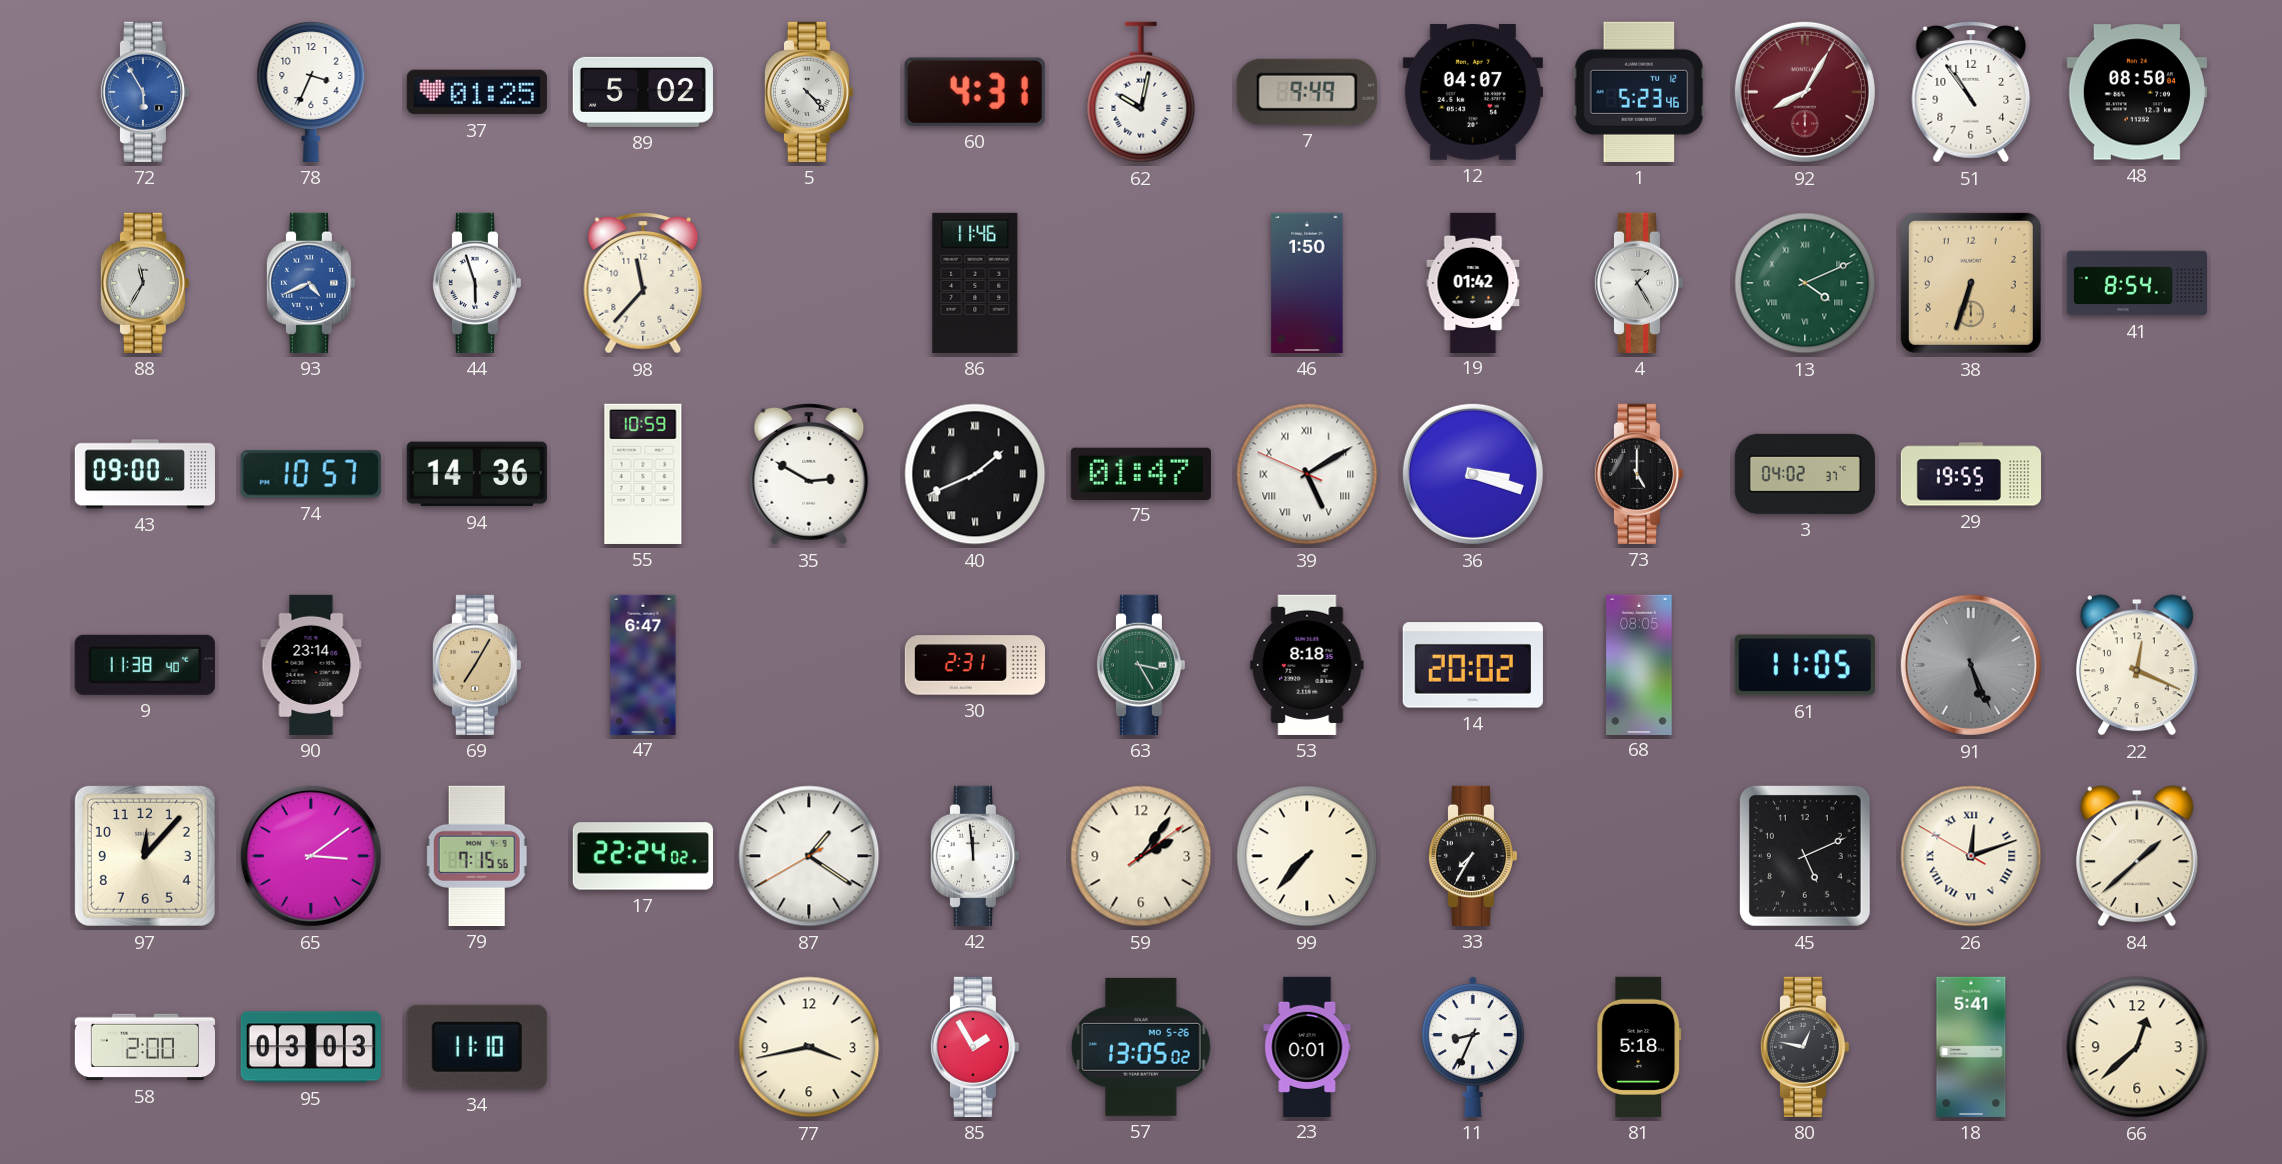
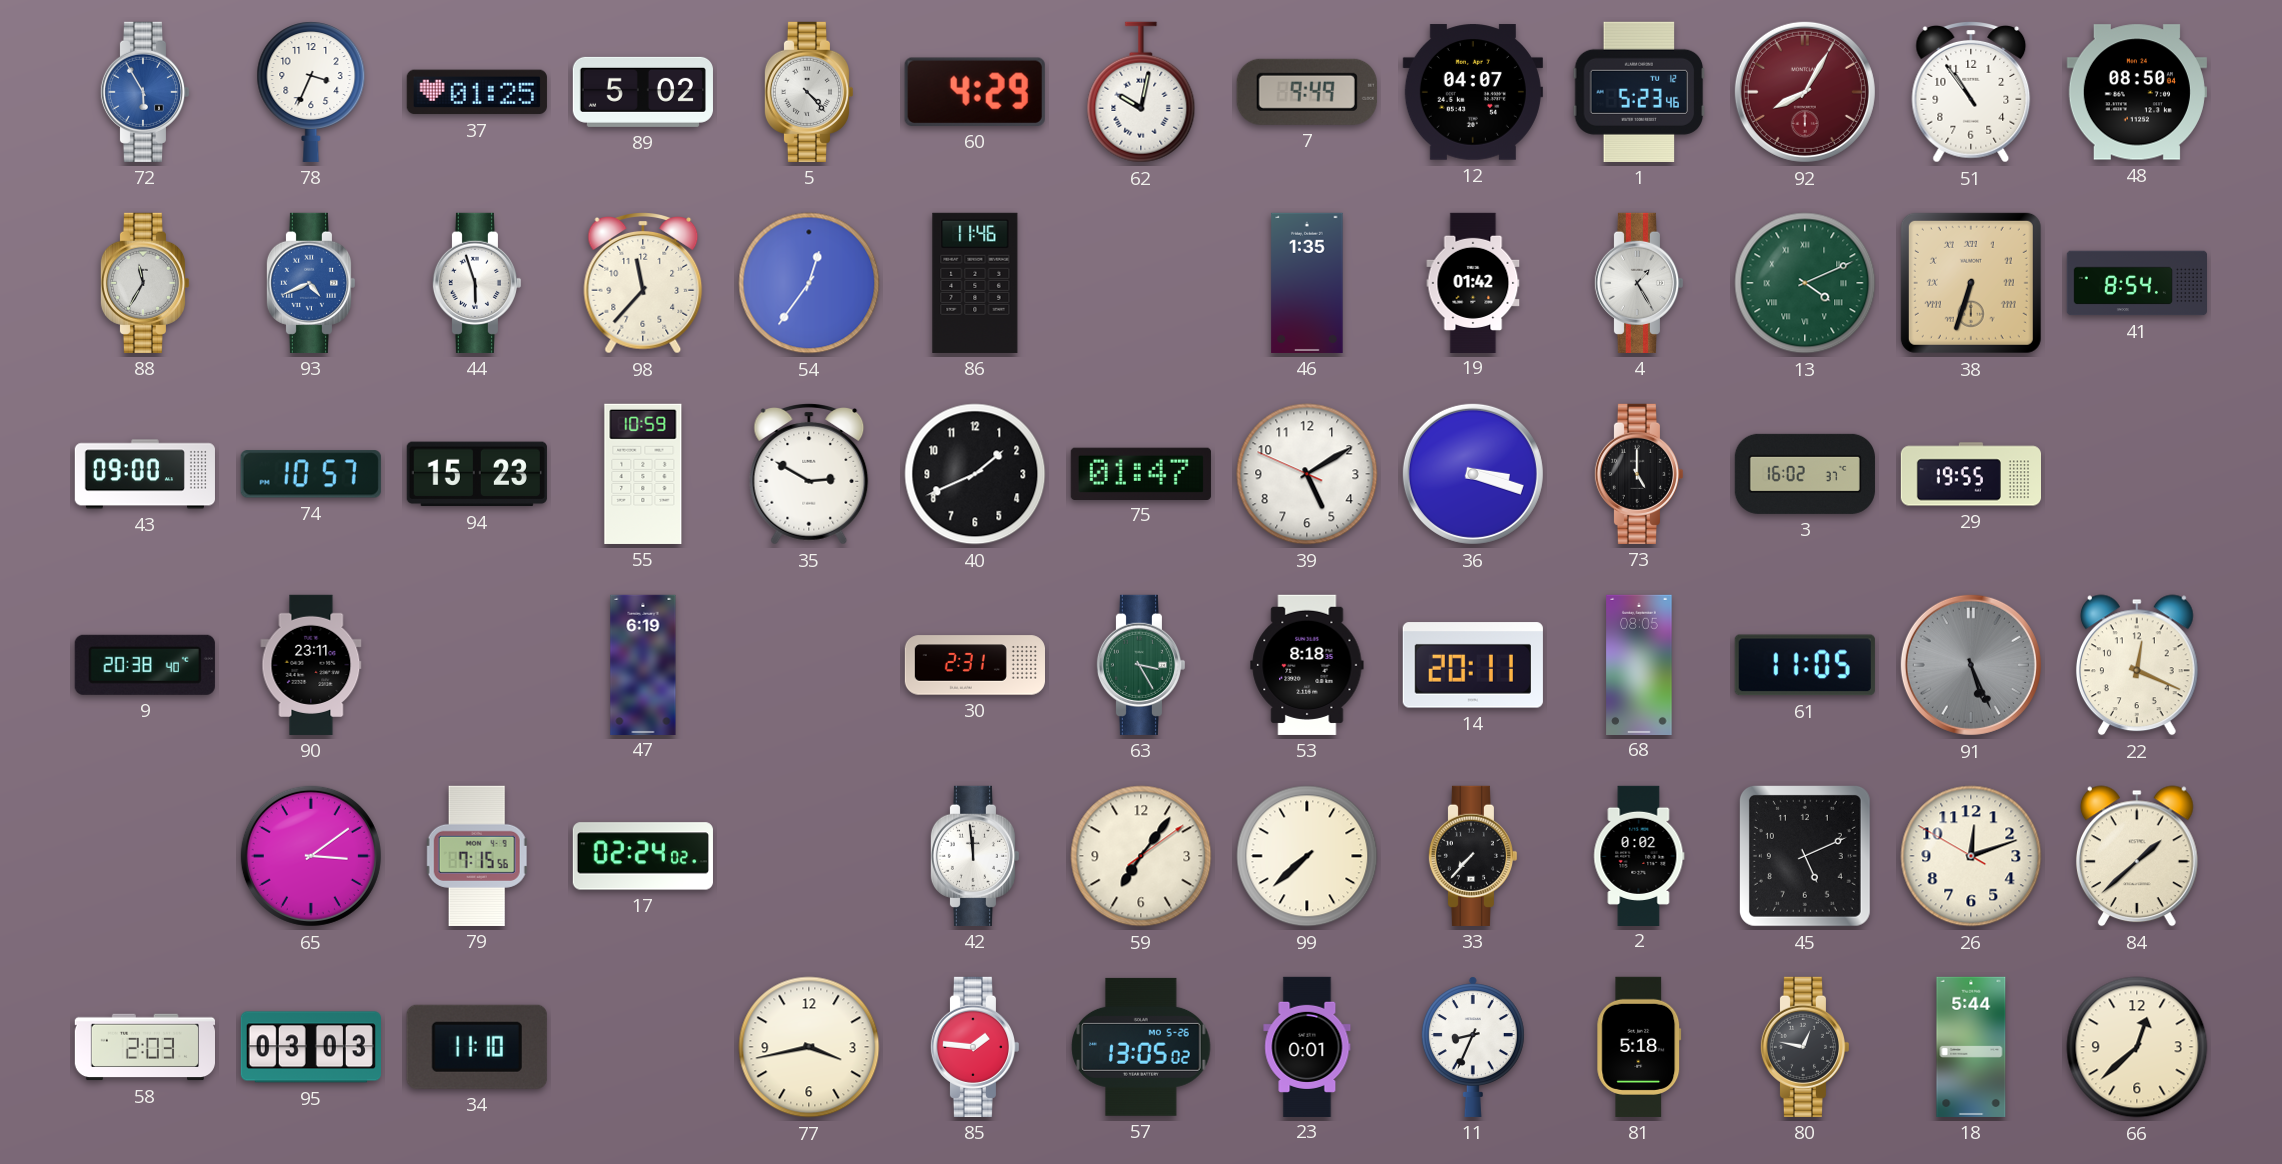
60: 4:31 -> 4:29 (975, 92)
54: none -> 12:36 (809, 283)
46: 1:50 -> 1:35 (1307, 283)
38 numerals: Arabic -> Roman (1971, 283)
94: 14:36 -> 15:23 (477, 474)
40 numerals: Roman -> Arabic (975, 474)
39 numerals: Roman -> Arabic (1307, 474)
3: 04:02 -> 16:02 (1805, 474)
9: 11:38 -> 20:38 (145, 665)
90: 23:14 -> 23:11 (311, 665)
69: 7:05 -> none (476, 665)
47: 6:47 -> 6:19 (643, 664)
14: 20:02 -> 20:11 (1473, 665)
97: 12:07 -> none (145, 856)
17: 22:24 -> 02:24 (643, 856)
87: 1:20 -> none (809, 856)
59: 2:06 -> 7:06 (1141, 856)
99: 7:37 -> 7:38 (1307, 856)
33: 7:35 -> 7:37 (1472, 856)
2: none -> 0:02 (1639, 855)
26 numerals: Roman -> Arabic (1971, 856)
58: 2:00 -> 2:03 (144, 1047)
85: 1:55 -> 1:46 (974, 1047)
18: 5:41 -> 5:44 (1971, 1047)
